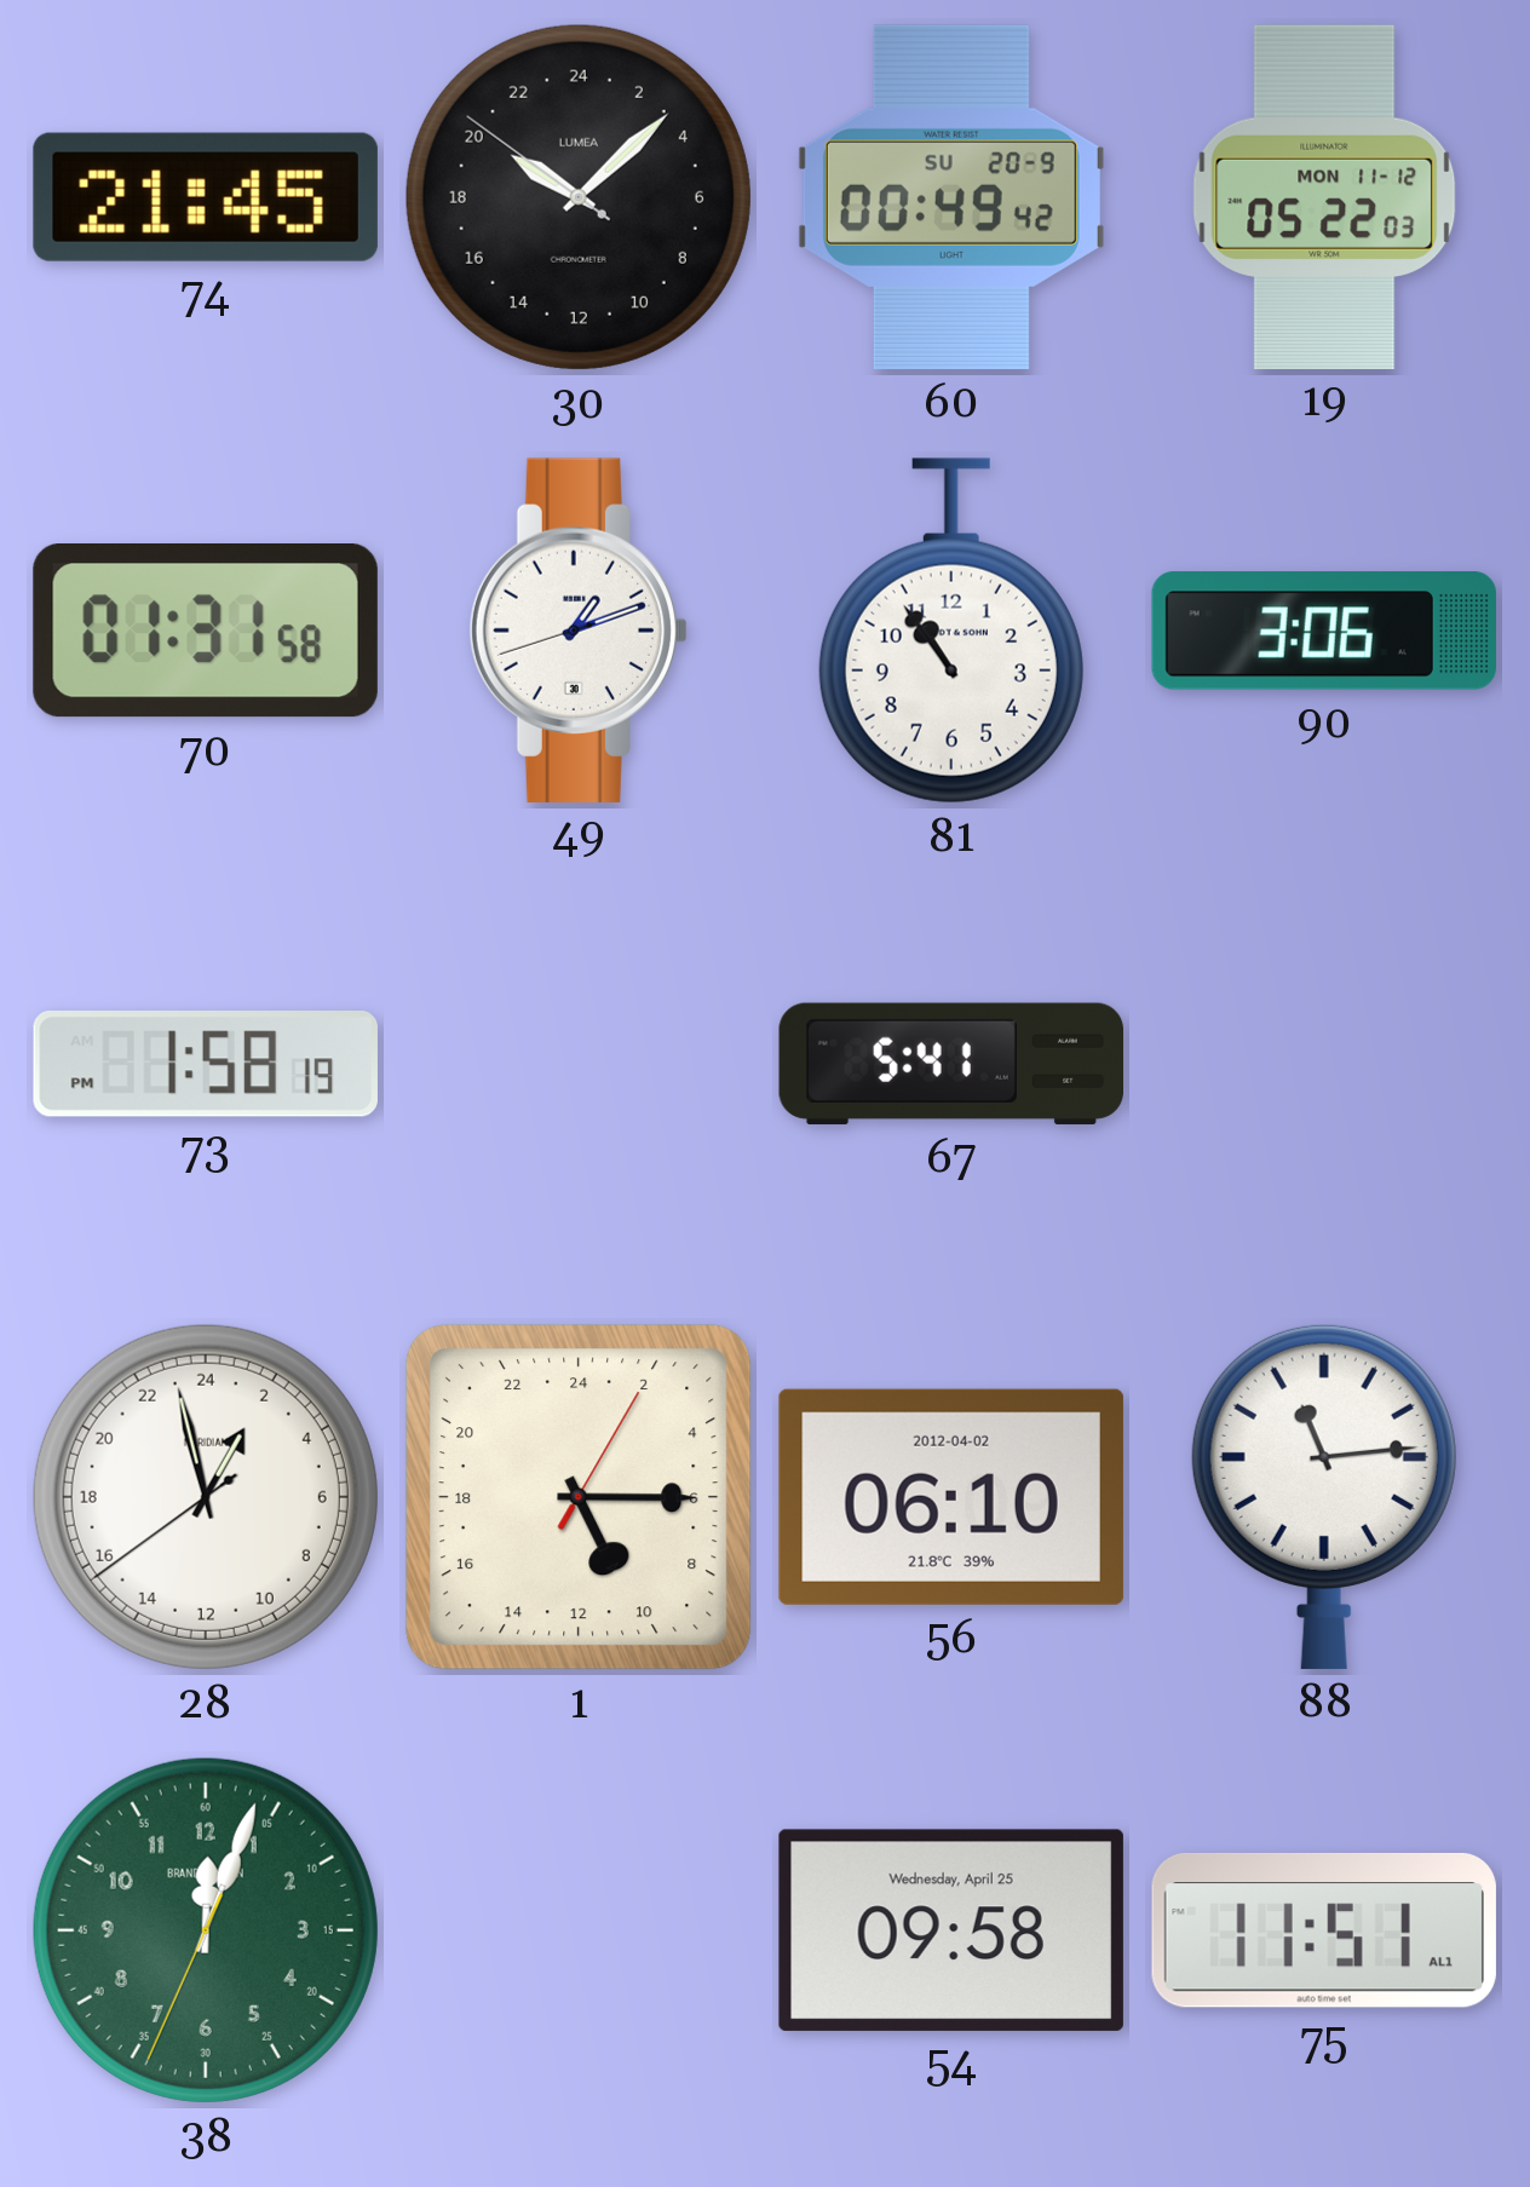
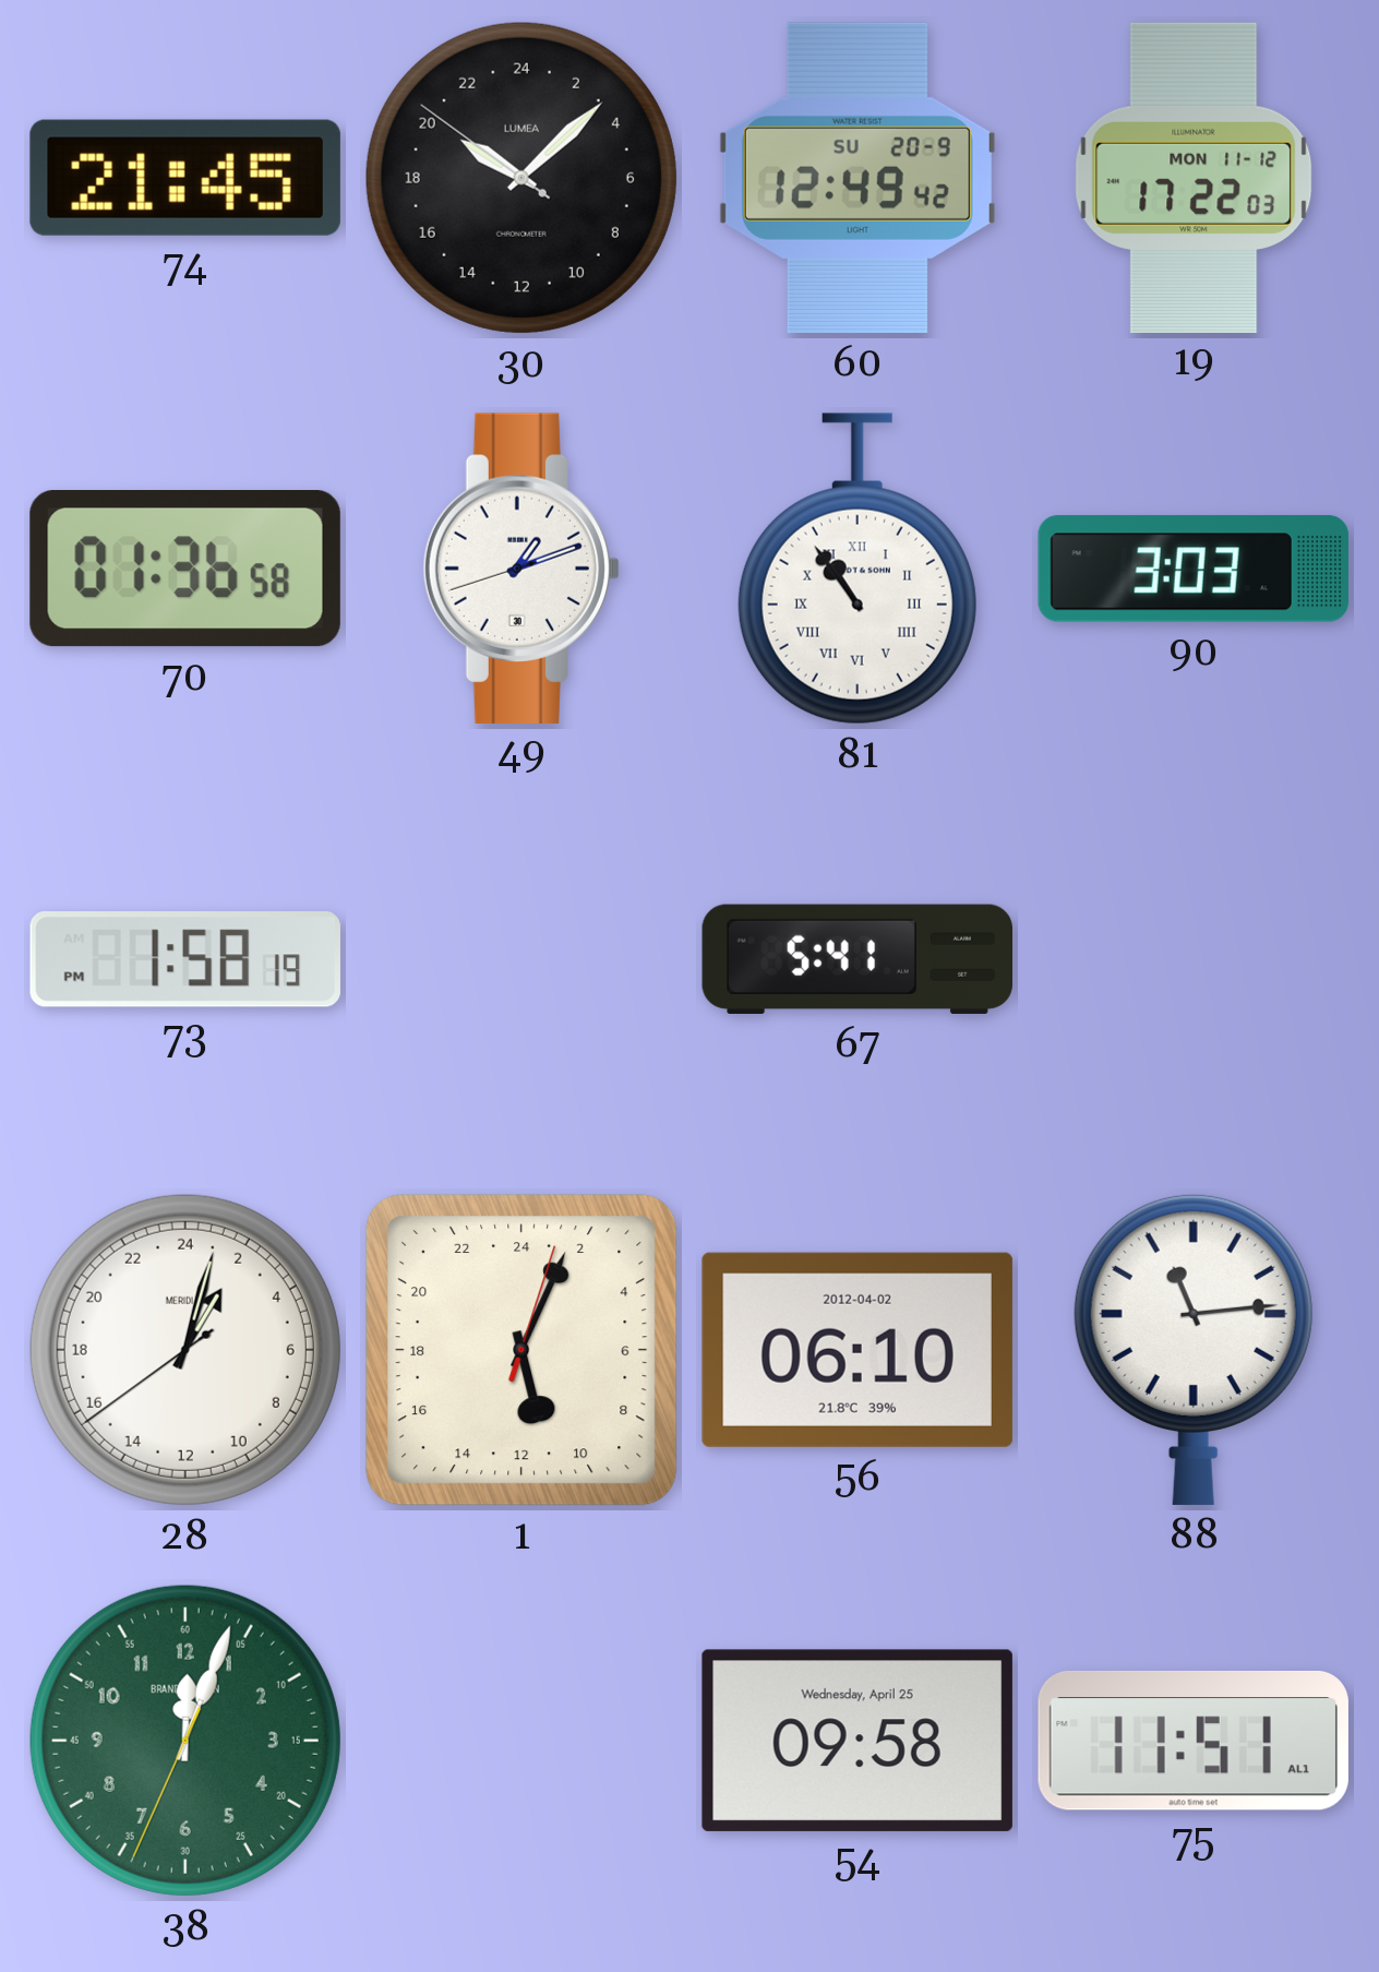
60: 00:49 -> 12:49 (858, 178)
19: 05:22 -> 17:22 (1194, 177)
70: 01:31 -> 01:36 (185, 570)
81 numerals: Arabic -> Roman (858, 569)
90: 3:06 -> 3:03 (1192, 569)
28: 1:57 -> 2:02 (185, 1350)
1: 10:15 -> 11:04 (523, 1351)
